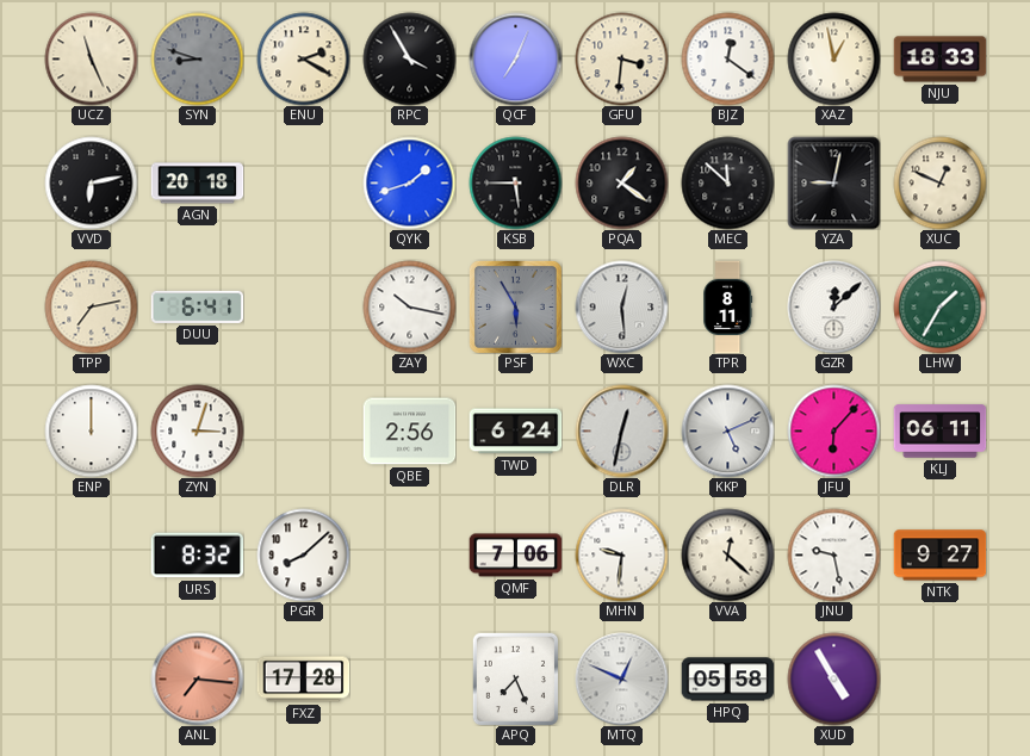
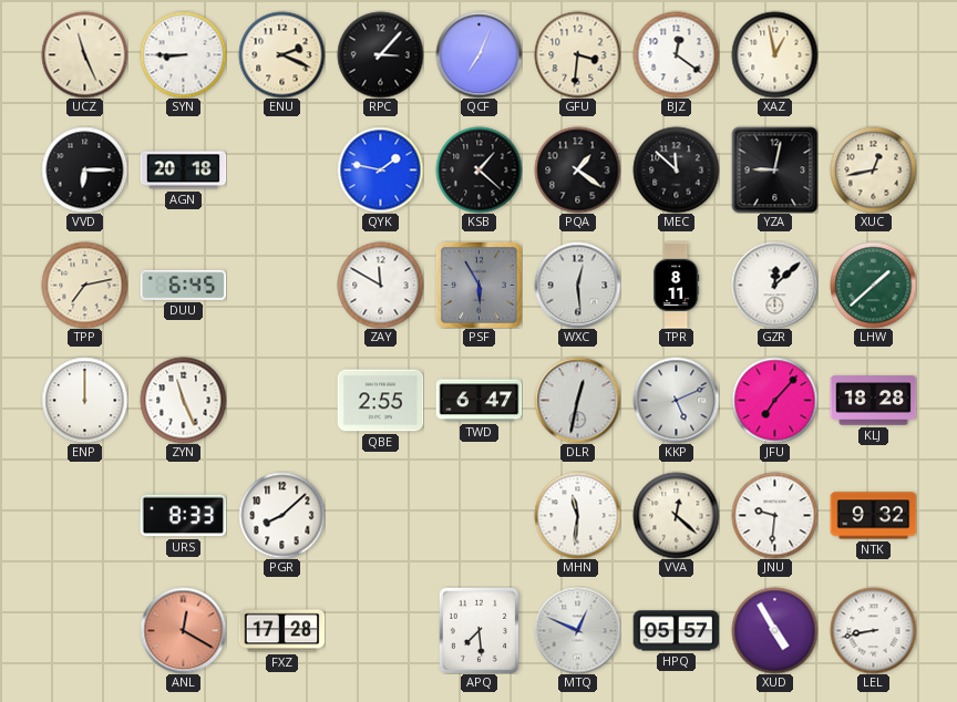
SYN: 8:48 -> 8:45 (183, 54)
SYN dial: grey -> white (183, 54)
ENU: 2:20 -> 2:19 (281, 54)
RPC: 3:55 -> 3:07 (380, 54)
NJU: 18:33 -> none (939, 60)
VVD: 6:13 -> 6:15 (84, 169)
QYK: 1:42 -> 1:47 (380, 169)
KSB: 5:45 -> 1:22 (478, 169)
XUC: 12:49 -> 12:43 (873, 169)
DUU: 6:41 -> 6:45 (183, 285)
ZAY: 10:17 -> 11:50 (380, 285)
LHW: 1:35 -> 1:38 (873, 285)
ZYN: 3:03 -> 11:26 (183, 400)
QBE: 2:56 -> 2:55 (380, 401)
TWD: 6:24 -> 6:47 (478, 401)
JFU: 6:07 -> 7:07 (774, 400)
KLJ: 06:11 -> 18:28 (873, 401)
URS: 8:32 -> 8:33 (183, 516)
QMF: 7:06 -> none (515, 556)
MHN: 9:31 -> 11:31 (577, 515)
JNU: 9:28 -> 9:31 (774, 515)
NTK: 9:27 -> 9:32 (873, 516)
ANL: 7:16 -> 12:20 (183, 630)
APQ: 7:26 -> 7:29 (478, 630)
HPQ: 05:58 -> 05:57 (676, 631)
LEL: none -> 8:43 (873, 630)
